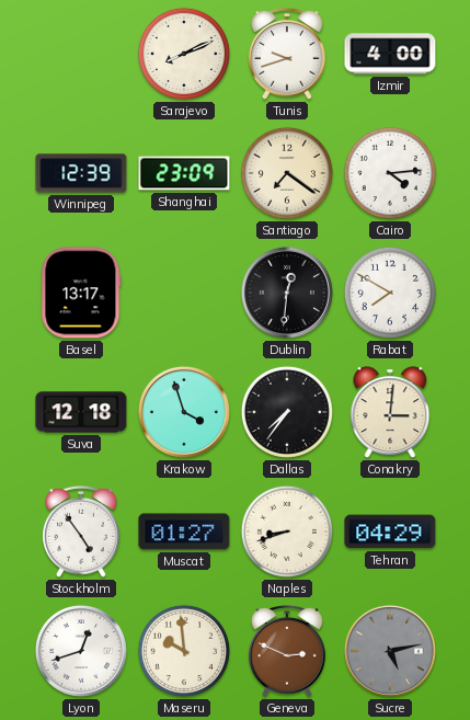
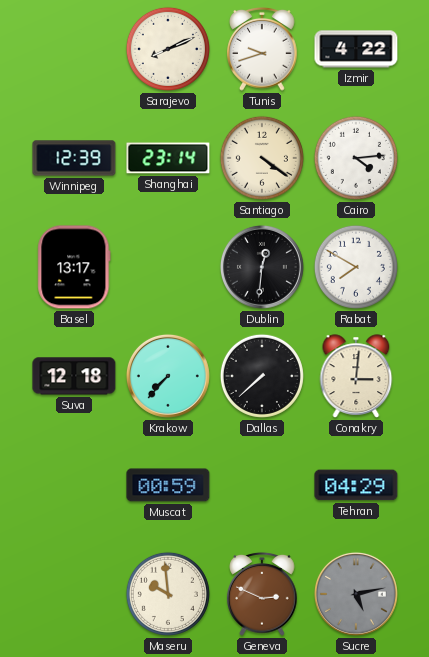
Izmir: 4:00 -> 4:22 (356, 49)
Shanghai: 23:09 -> 23:14 (168, 158)
Santiago: 7:21 -> 4:21 (262, 158)
Krakow: 3:57 -> 7:37 (168, 376)
Dallas: 7:36 -> 7:38 (262, 376)
Stockholm: 4:54 -> none (81, 532)
Muscat: 01:27 -> 00:59 (168, 485)
Naples: 8:42 -> none (287, 532)
Lyon: 12:42 -> none (81, 651)
